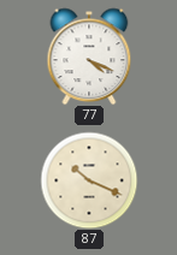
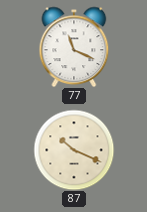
77: 4:19 -> 11:19 (74, 47)
